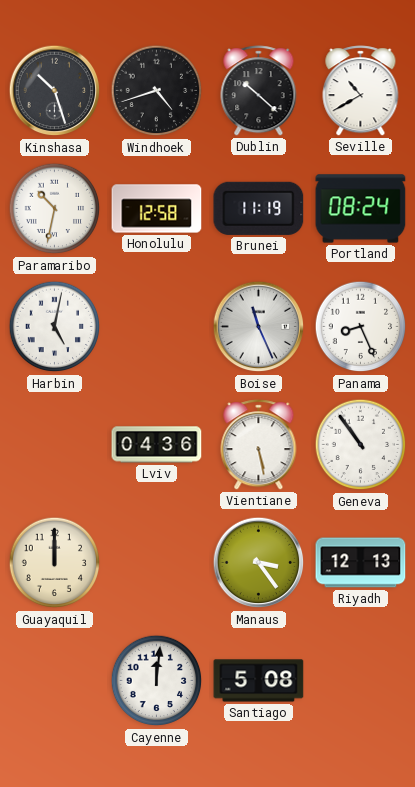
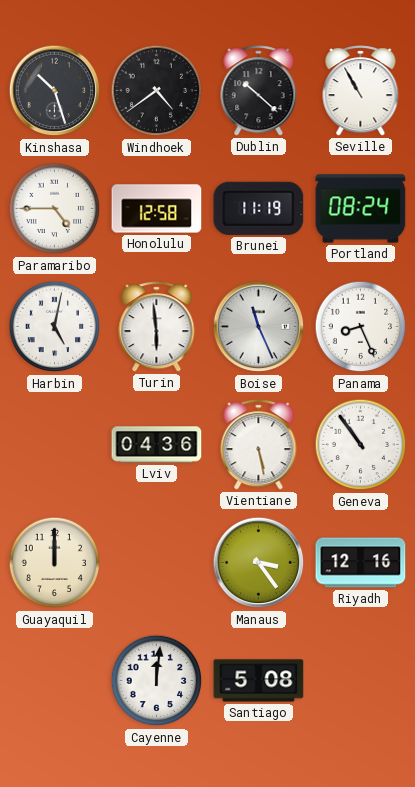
Windhoek: 4:42 -> 4:39 (157, 91)
Seville: 10:40 -> 10:55 (361, 91)
Paramaribo: 10:32 -> 4:45 (55, 209)
Turin: none -> 5:59 (157, 327)
Riyadh: 12:13 -> 12:16 (361, 563)
